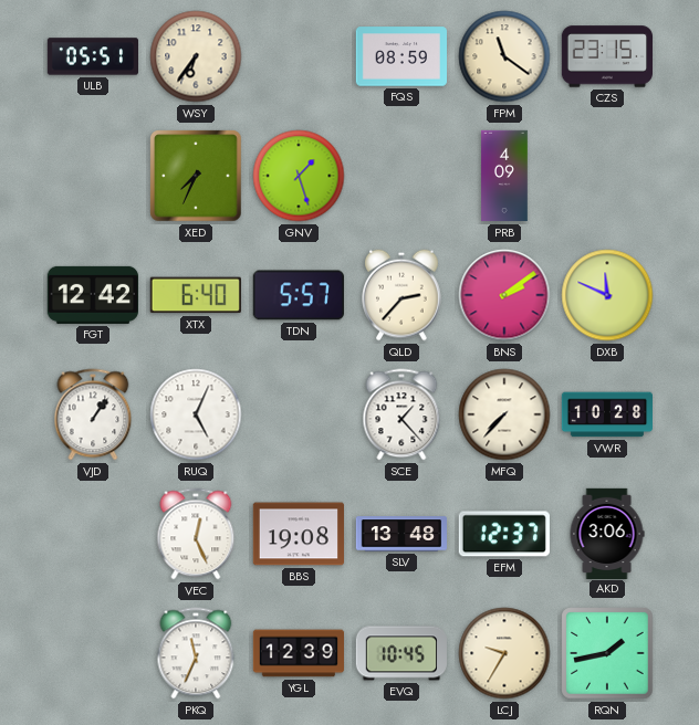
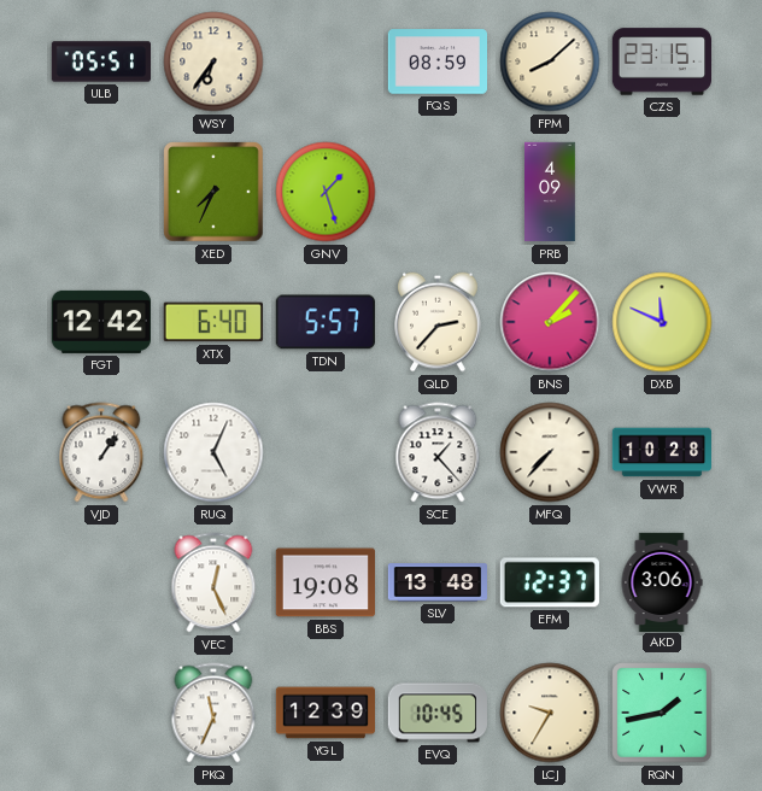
FPM: 11:21 -> 8:08 (550, 61)
BNS: 2:09 -> 2:07 (550, 322)
